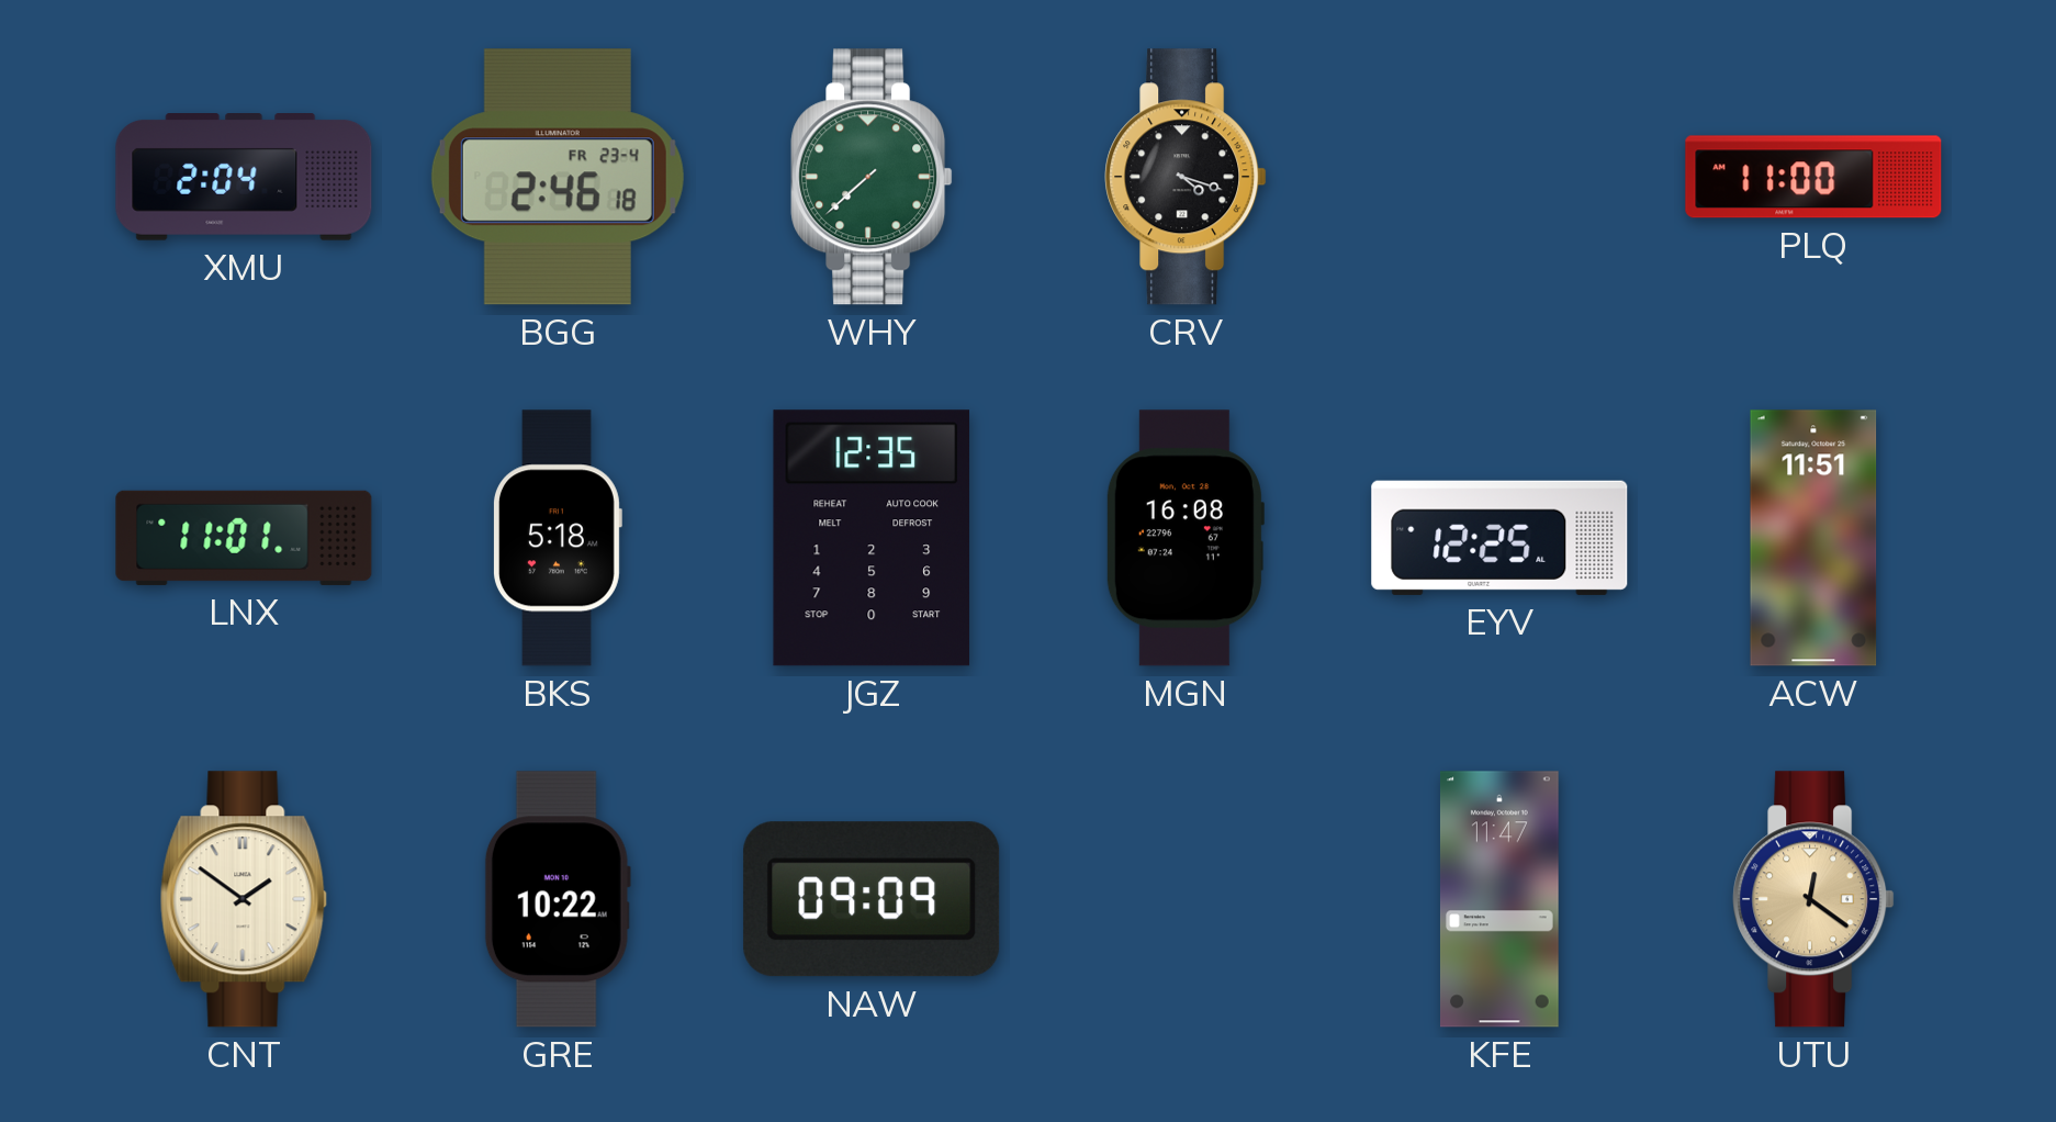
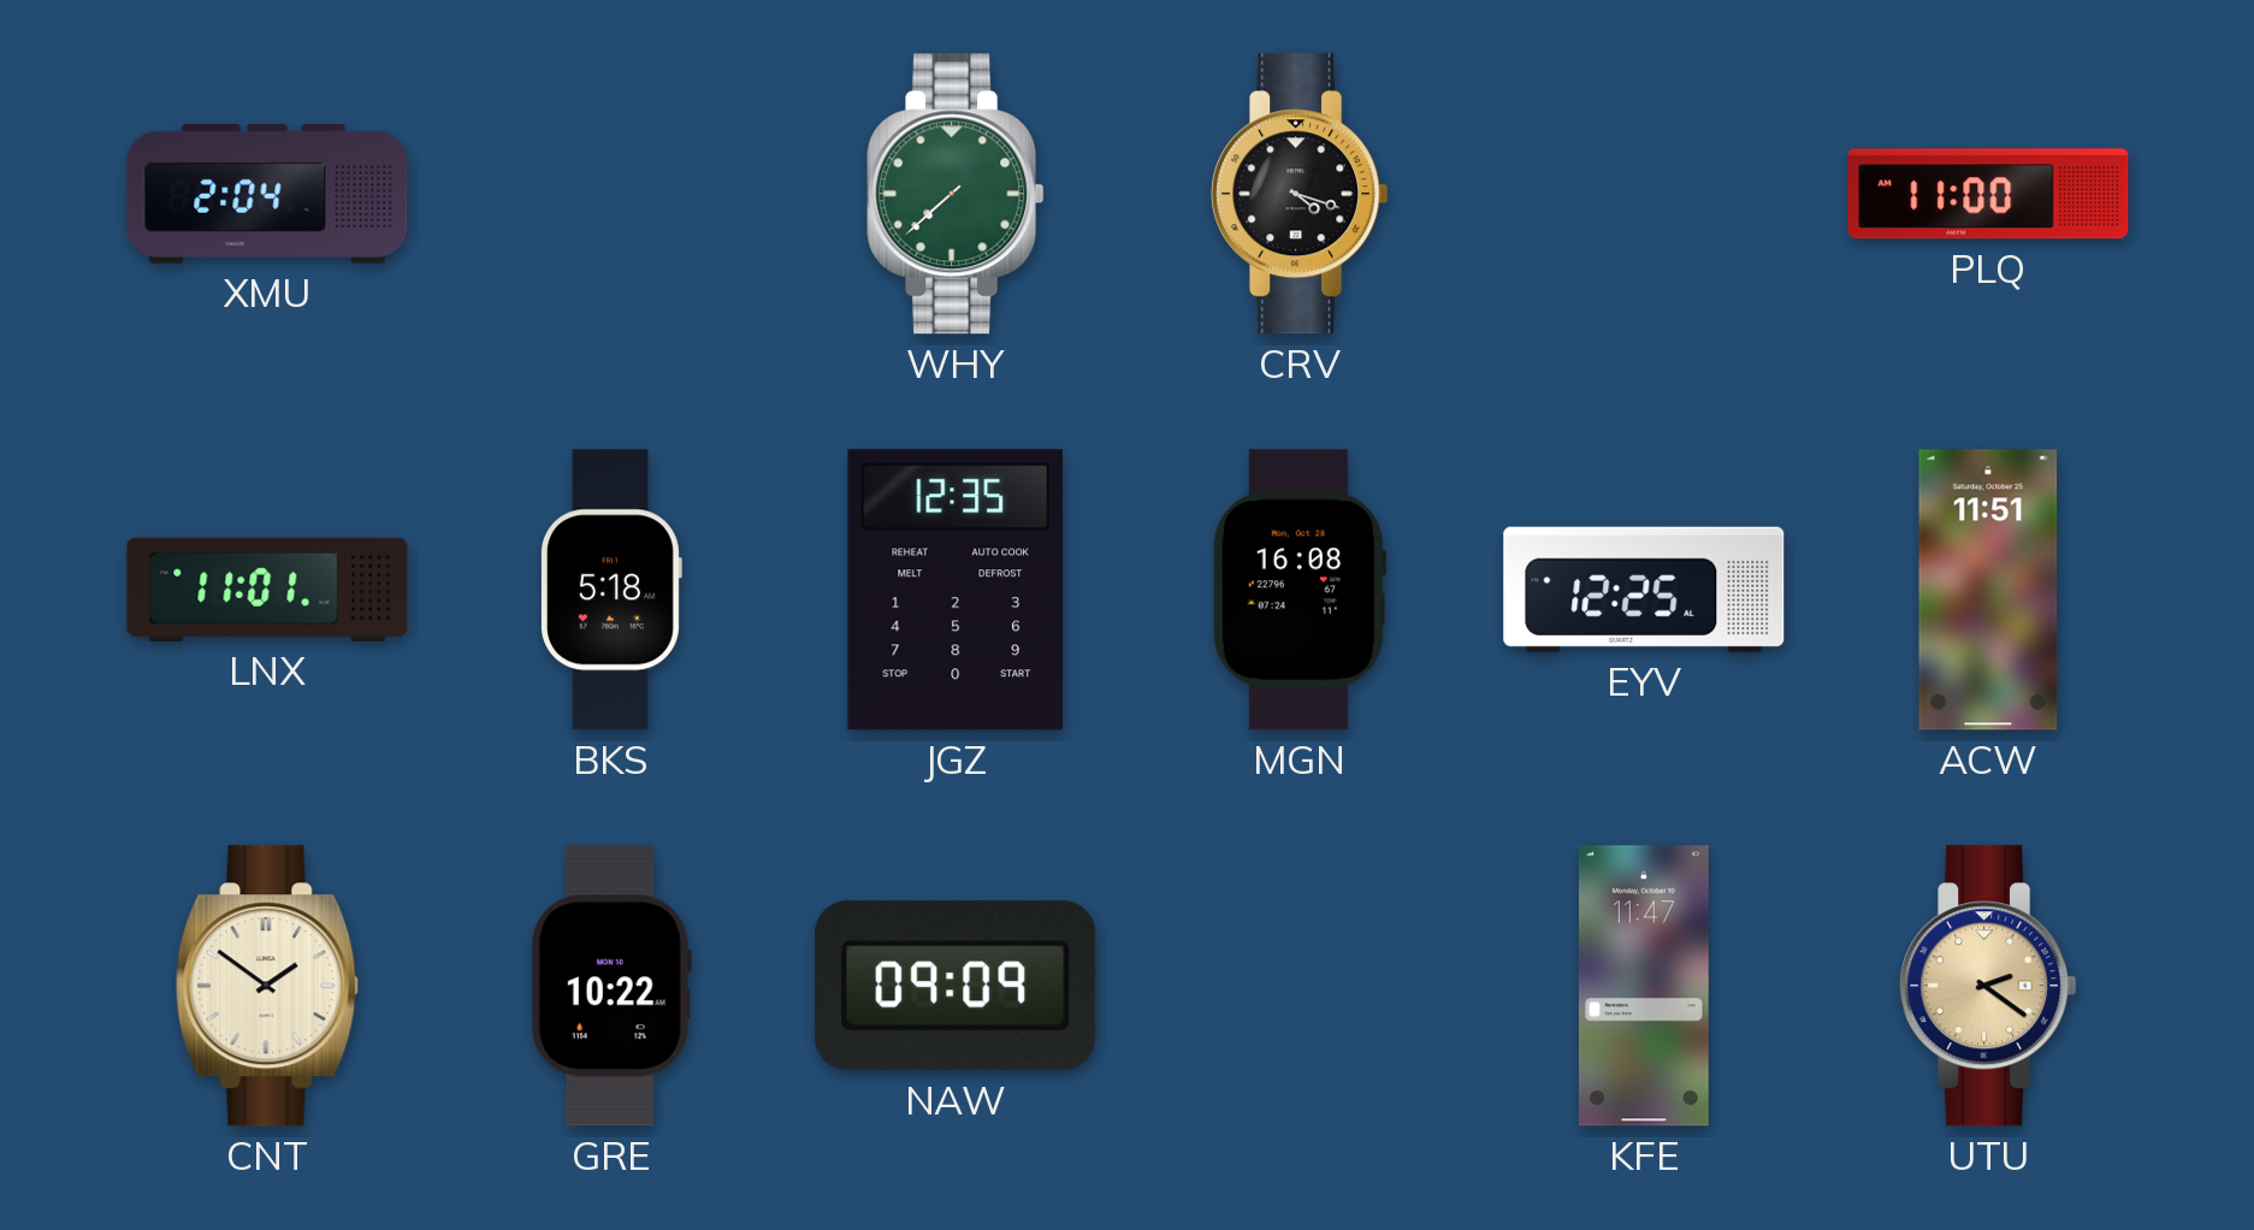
BGG: 2:46 -> none (558, 177)
UTU: 12:21 -> 2:21 (1988, 986)
